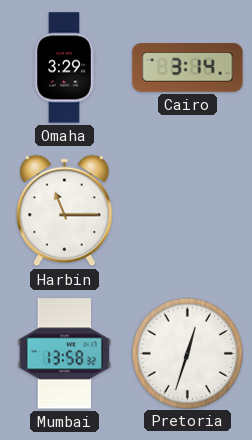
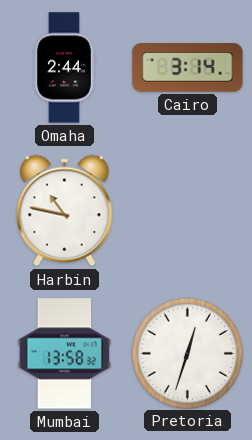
Omaha: 3:29 -> 2:44 (64, 68)
Harbin: 11:15 -> 10:47 (65, 211)
